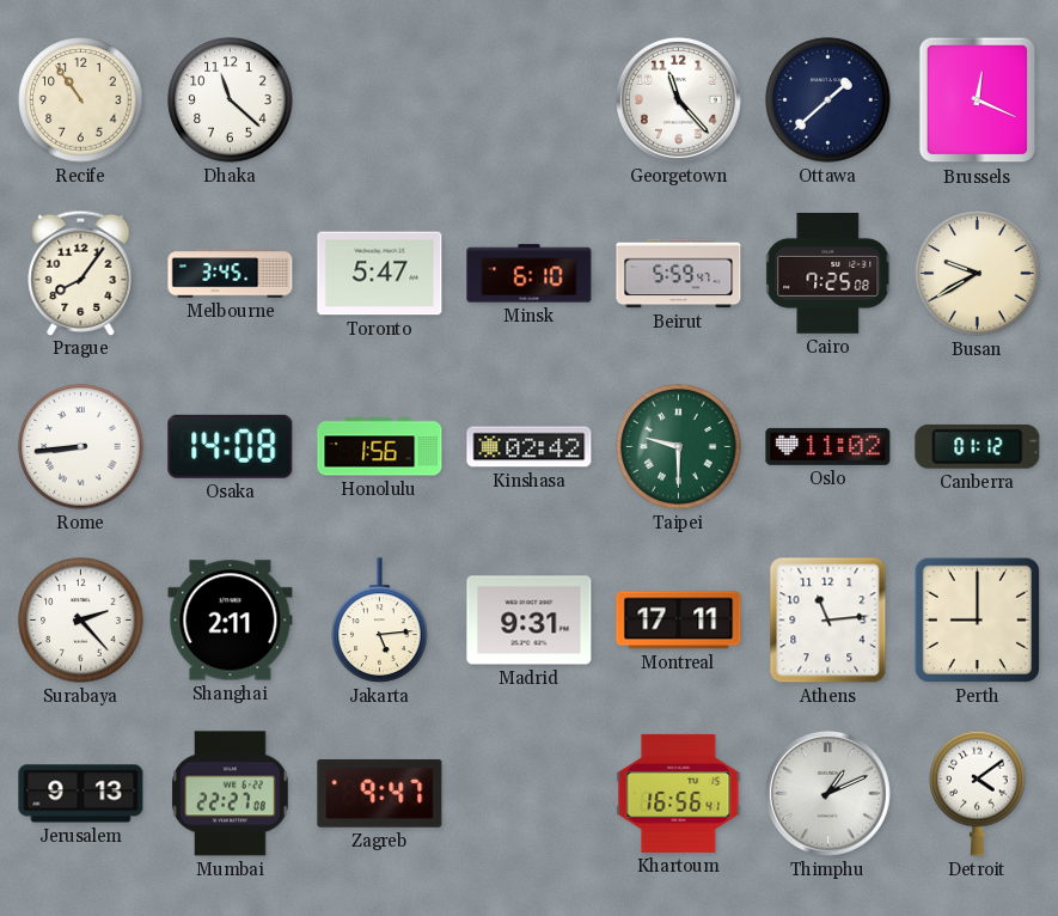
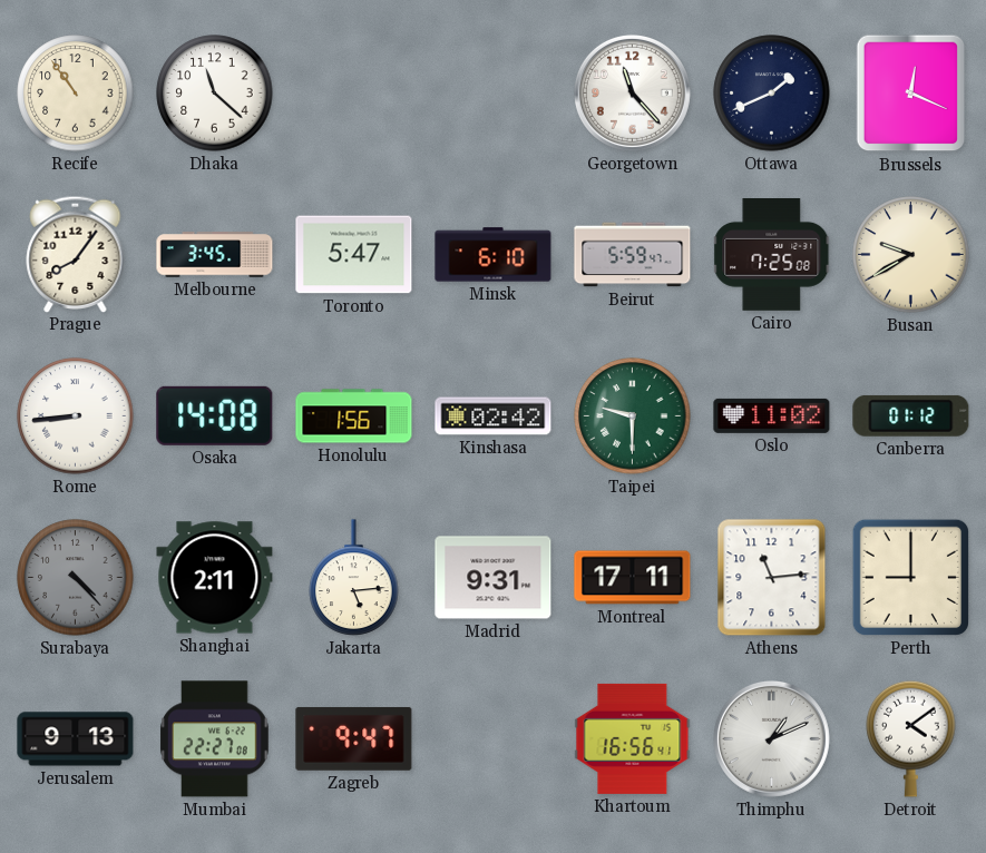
Ottawa: 1:38 -> 1:41 (772, 94)
Surabaya: 2:23 -> 4:23 (76, 578)
Surabaya dial: white -> grey (76, 578)
